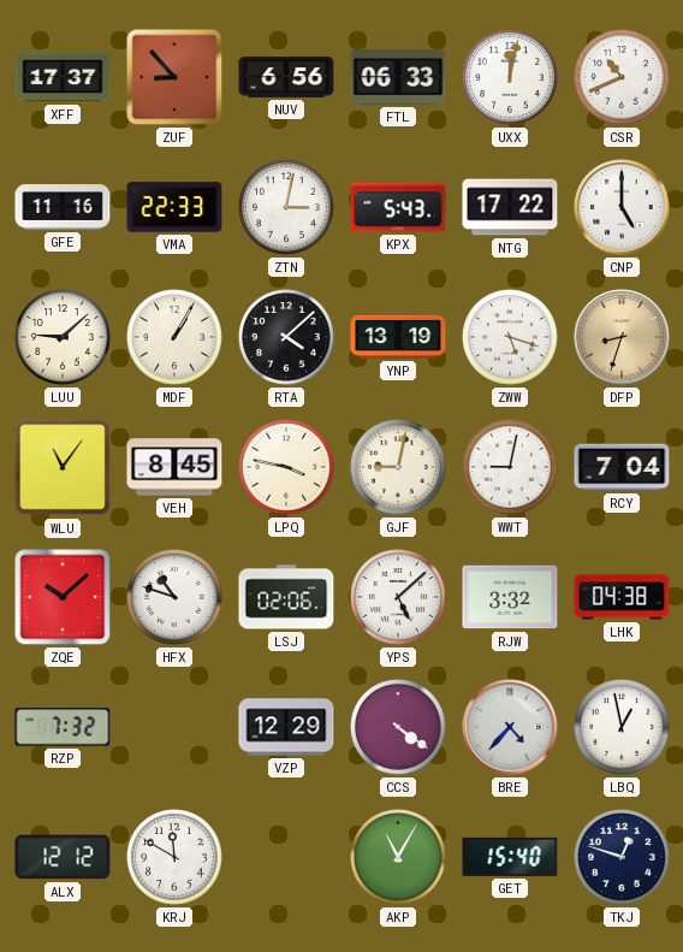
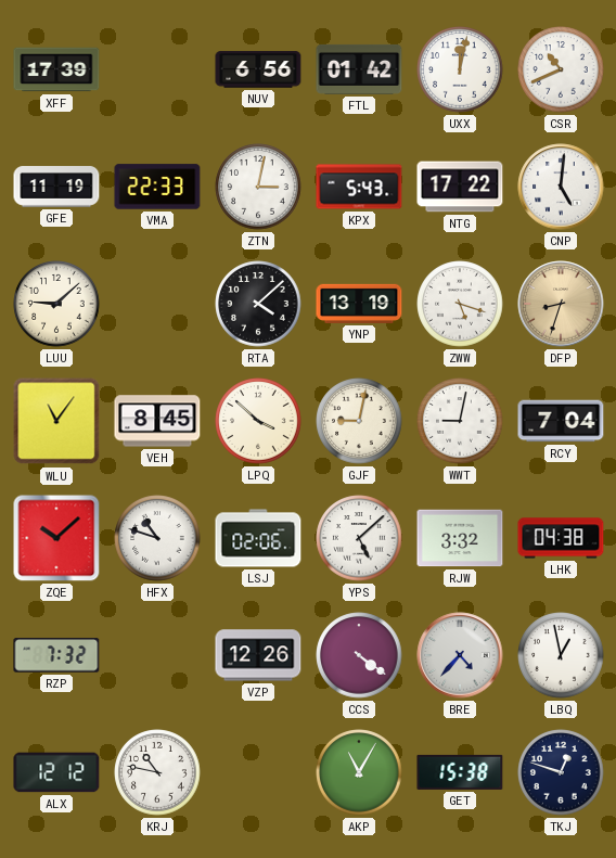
XFF: 17:37 -> 17:39 (56, 69)
ZUF: 8:53 -> none (174, 77)
FTL: 06:33 -> 01:42 (359, 69)
GFE: 11:16 -> 11:19 (56, 187)
CNP: 5:00 -> 5:01 (561, 187)
MDF: 1:05 -> none (174, 337)
LPQ: 3:47 -> 3:52 (258, 421)
VZP: 12:29 -> 12:26 (258, 655)
KRJ: 11:50 -> 10:47 (157, 772)
GET: 15:40 -> 15:38 (460, 772)
